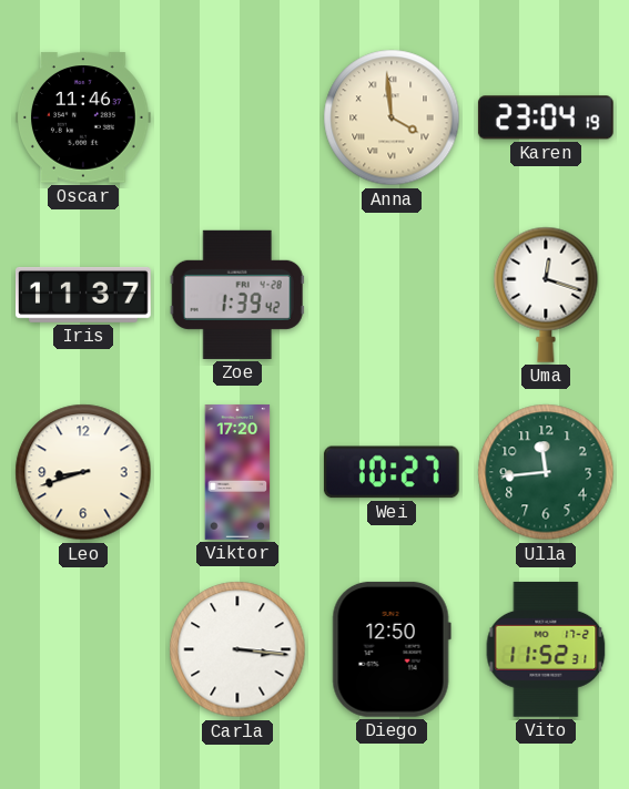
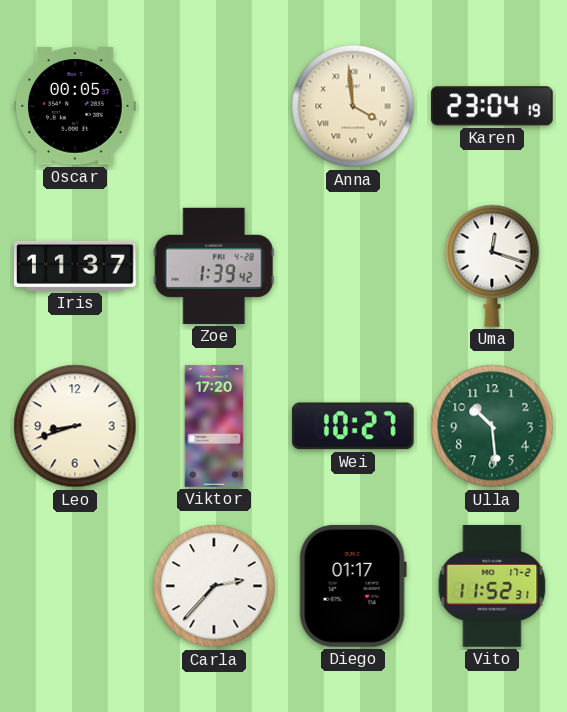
Oscar: 11:46 -> 00:05 (76, 106)
Ulla: 11:44 -> 10:29 (492, 426)
Carla: 3:16 -> 2:37 (214, 586)
Diego: 12:50 -> 01:17 (353, 586)
